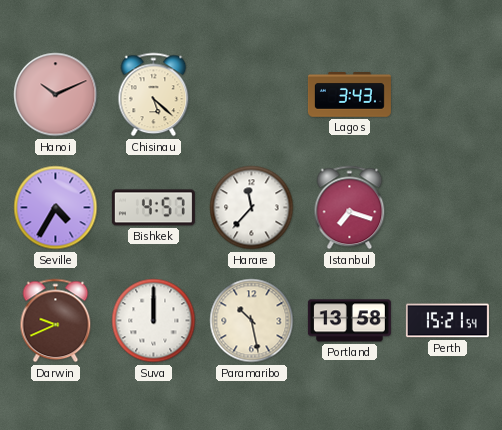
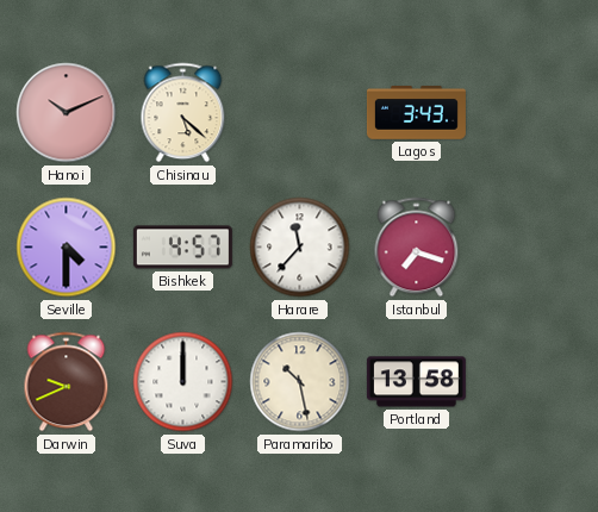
Seville: 4:35 -> 4:30 (67, 248)
Perth: 15:21 -> none (447, 321)
